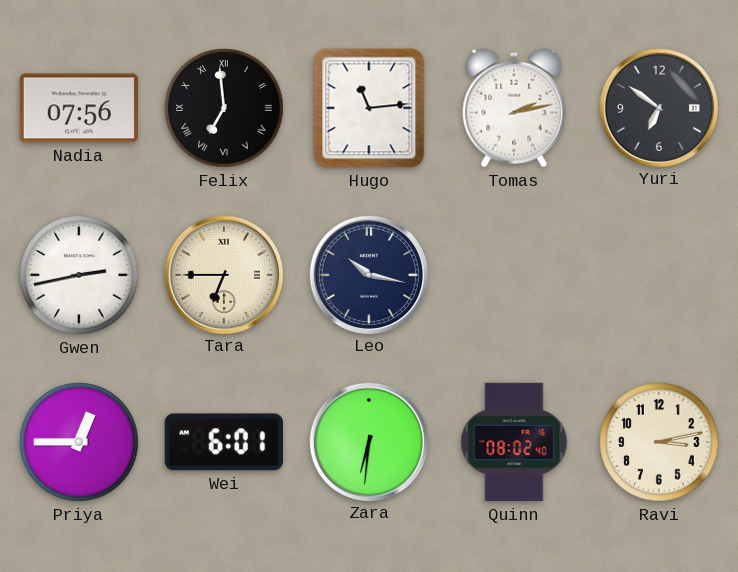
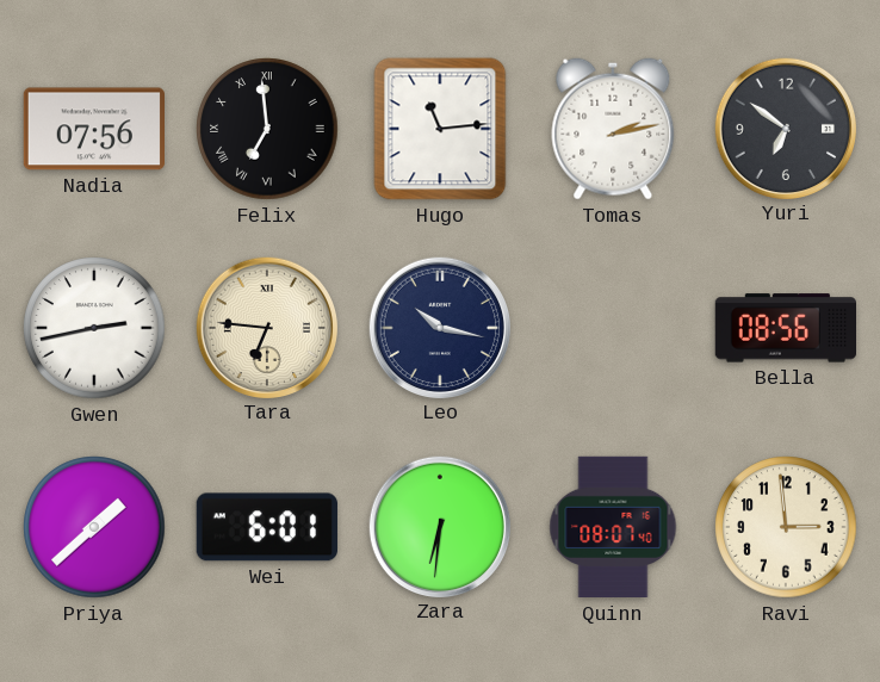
Tara: 6:45 -> 6:46 (266, 327)
Bella: none -> 08:56 (785, 328)
Priya: 12:45 -> 1:38 (94, 527)
Quinn: 08:02 -> 08:07 (613, 527)
Ravi: 3:13 -> 2:59 (786, 527)
